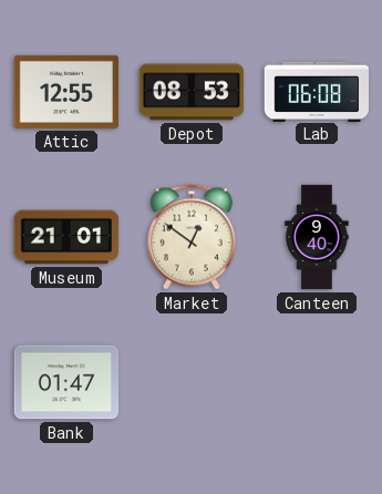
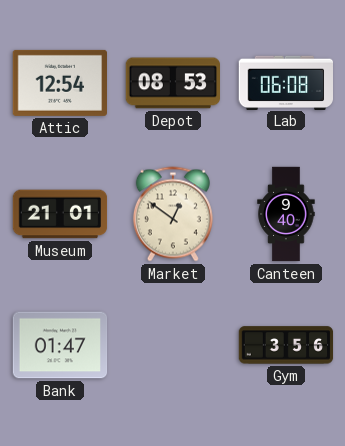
Attic: 12:55 -> 12:54 (59, 83)
Gym: none -> 3:56 (286, 345)
